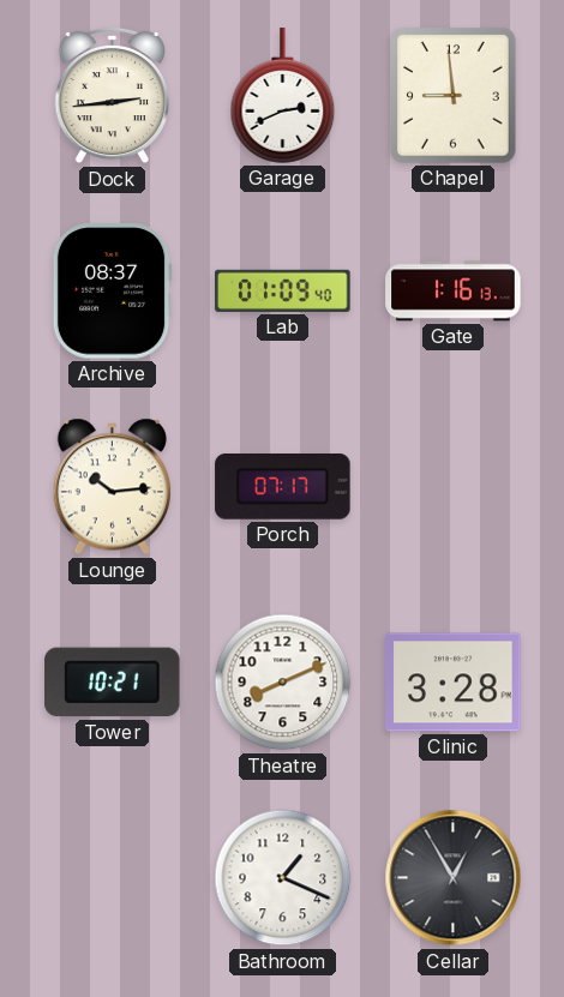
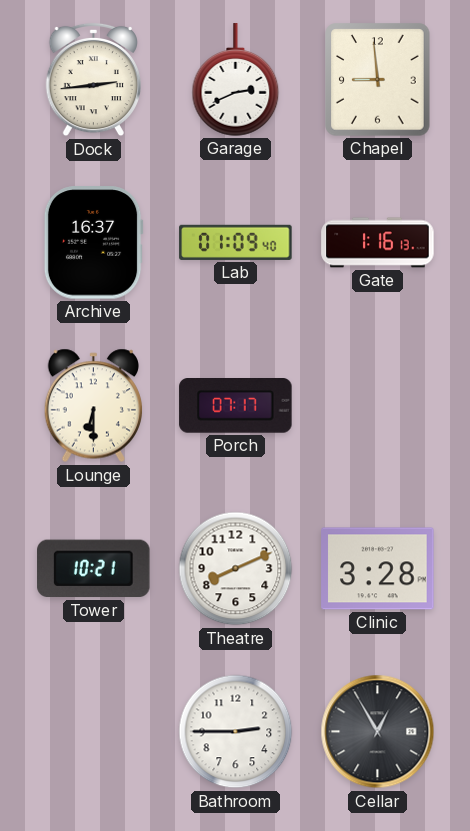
Archive: 08:37 -> 16:37 (93, 243)
Lounge: 10:14 -> 6:30 (93, 406)
Bathroom: 1:19 -> 2:45 (236, 732)
